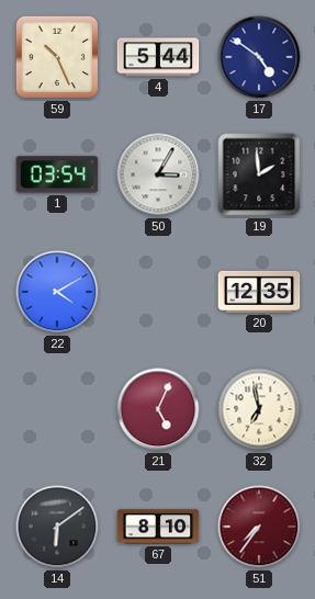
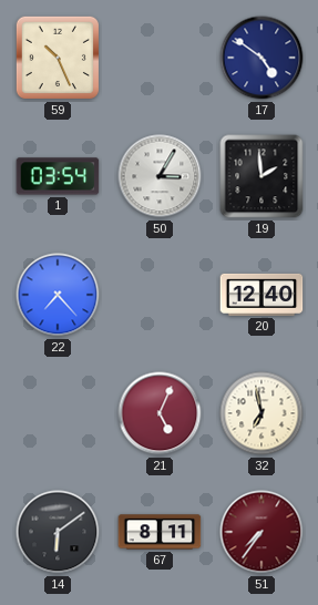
4: 5:44 -> none (158, 57)
22: 4:10 -> 7:23 (58, 295)
20: 12:35 -> 12:40 (261, 295)
67: 8:10 -> 8:11 (160, 532)
